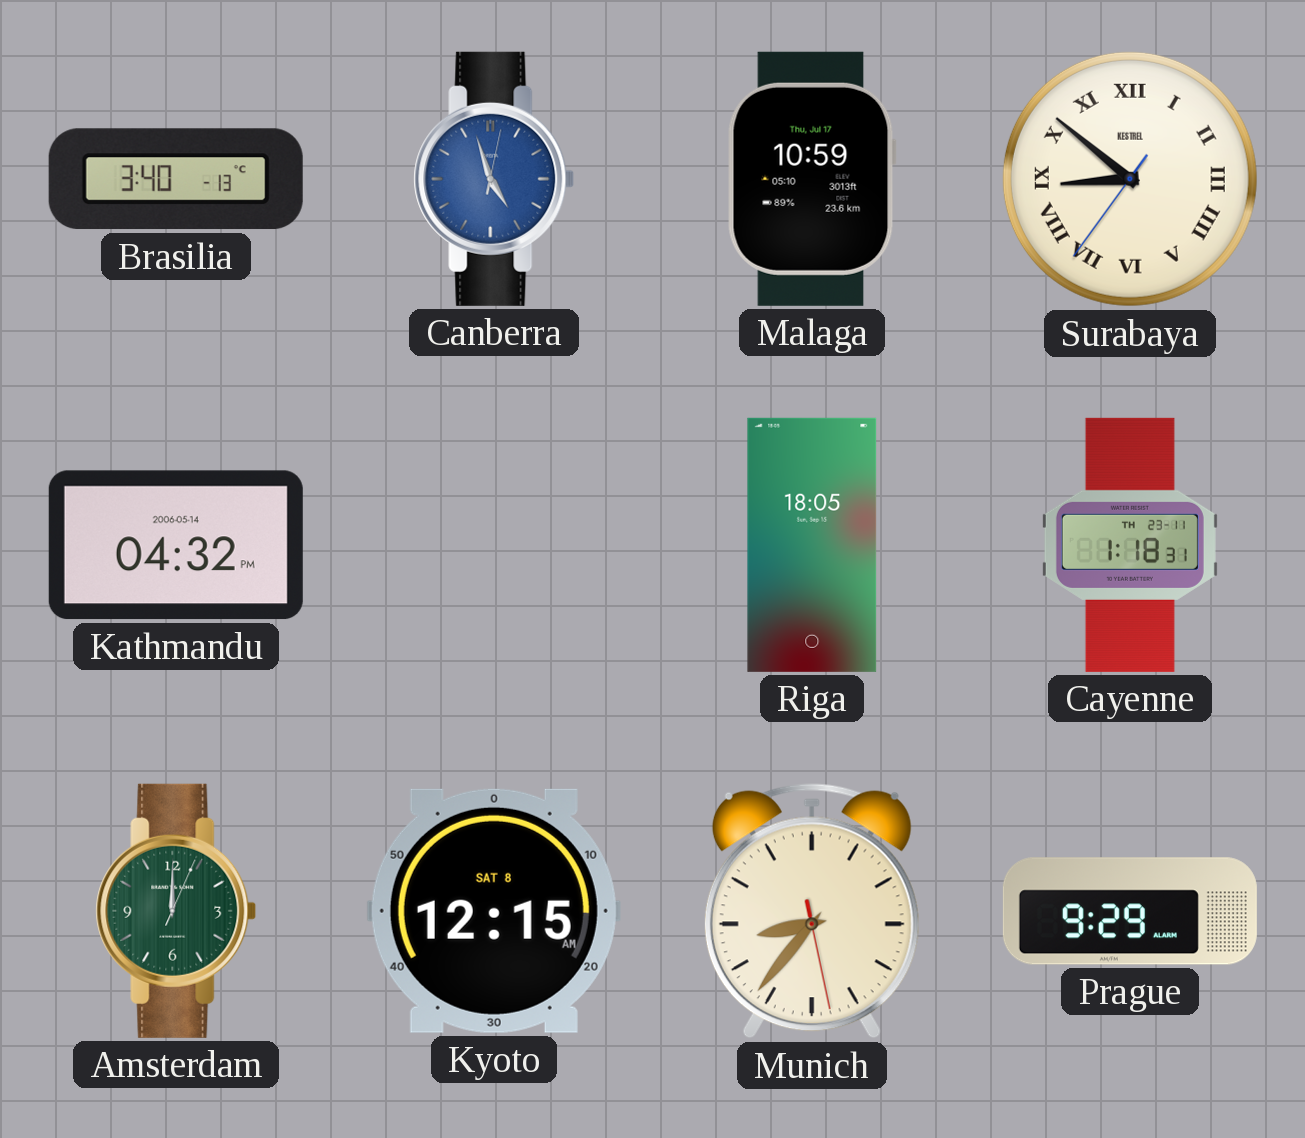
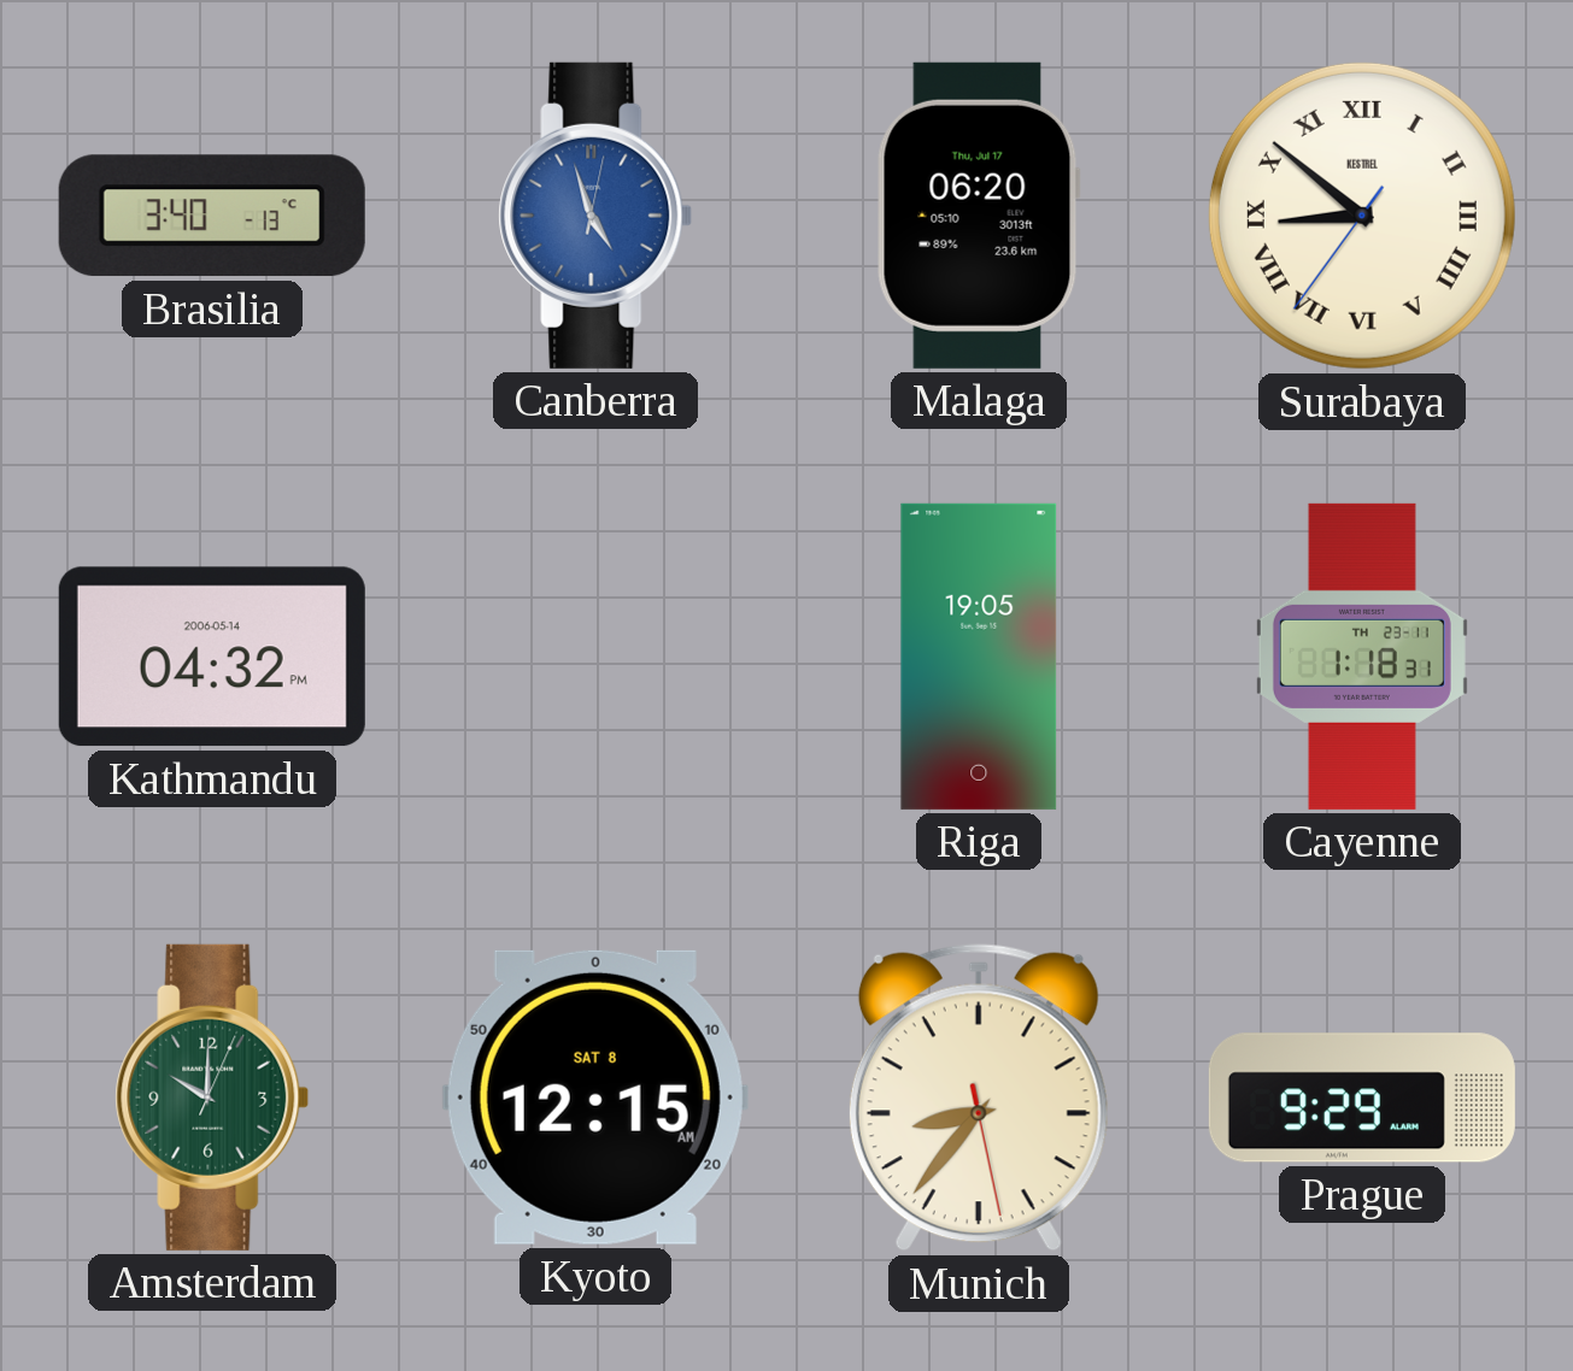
Malaga: 10:59 -> 06:20 (979, 216)
Riga: 18:05 -> 19:05 (979, 657)
Amsterdam: 12:00 -> 10:00 (212, 1098)
